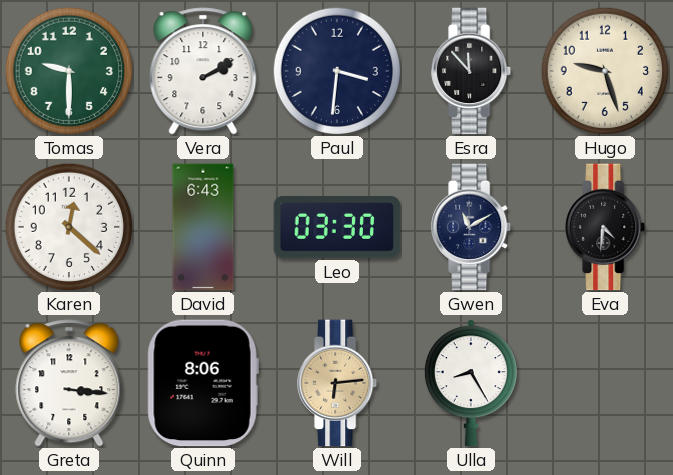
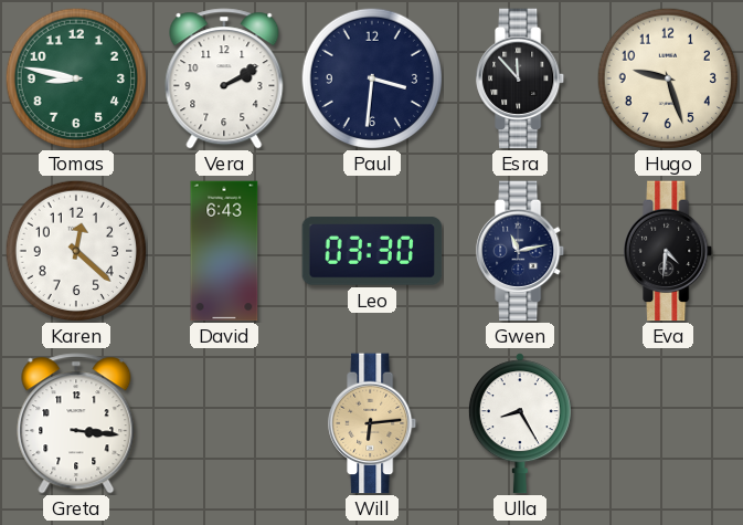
Tomas: 9:30 -> 8:47 (75, 77)
Gwen: 11:10 -> 11:13 (521, 251)
Quinn: 8:06 -> none (203, 383)
